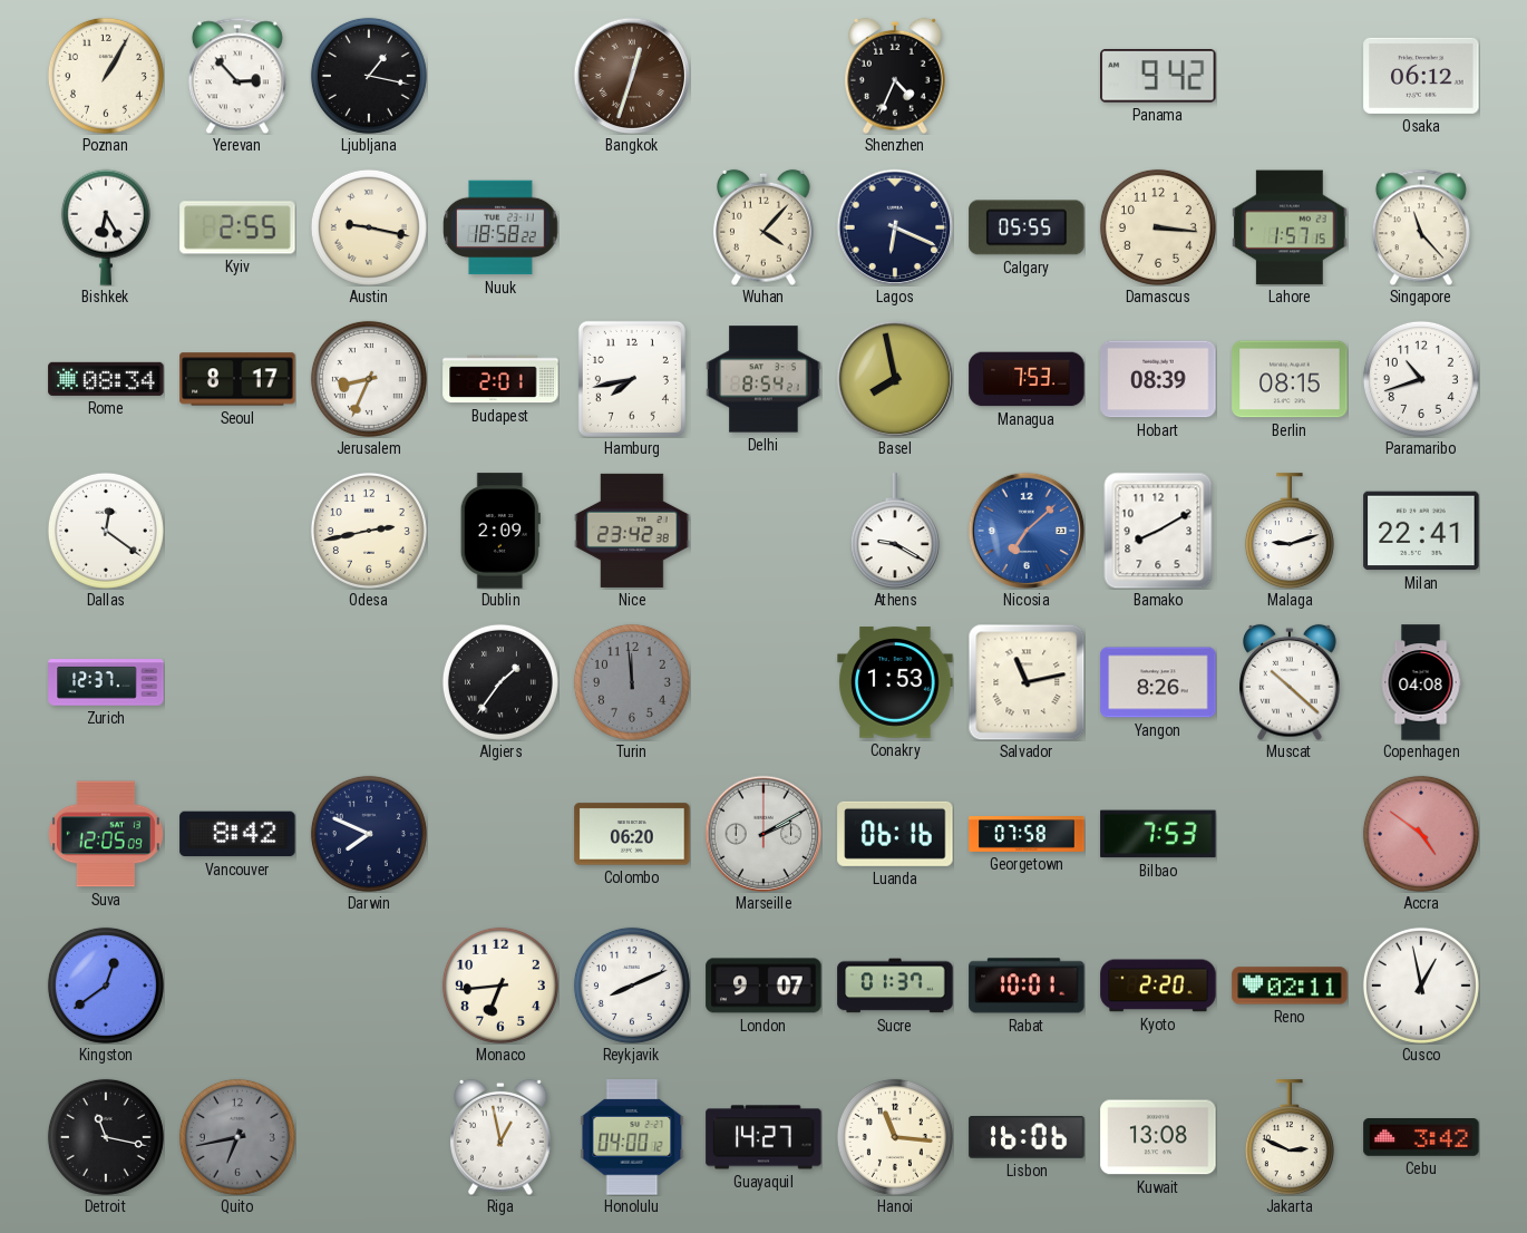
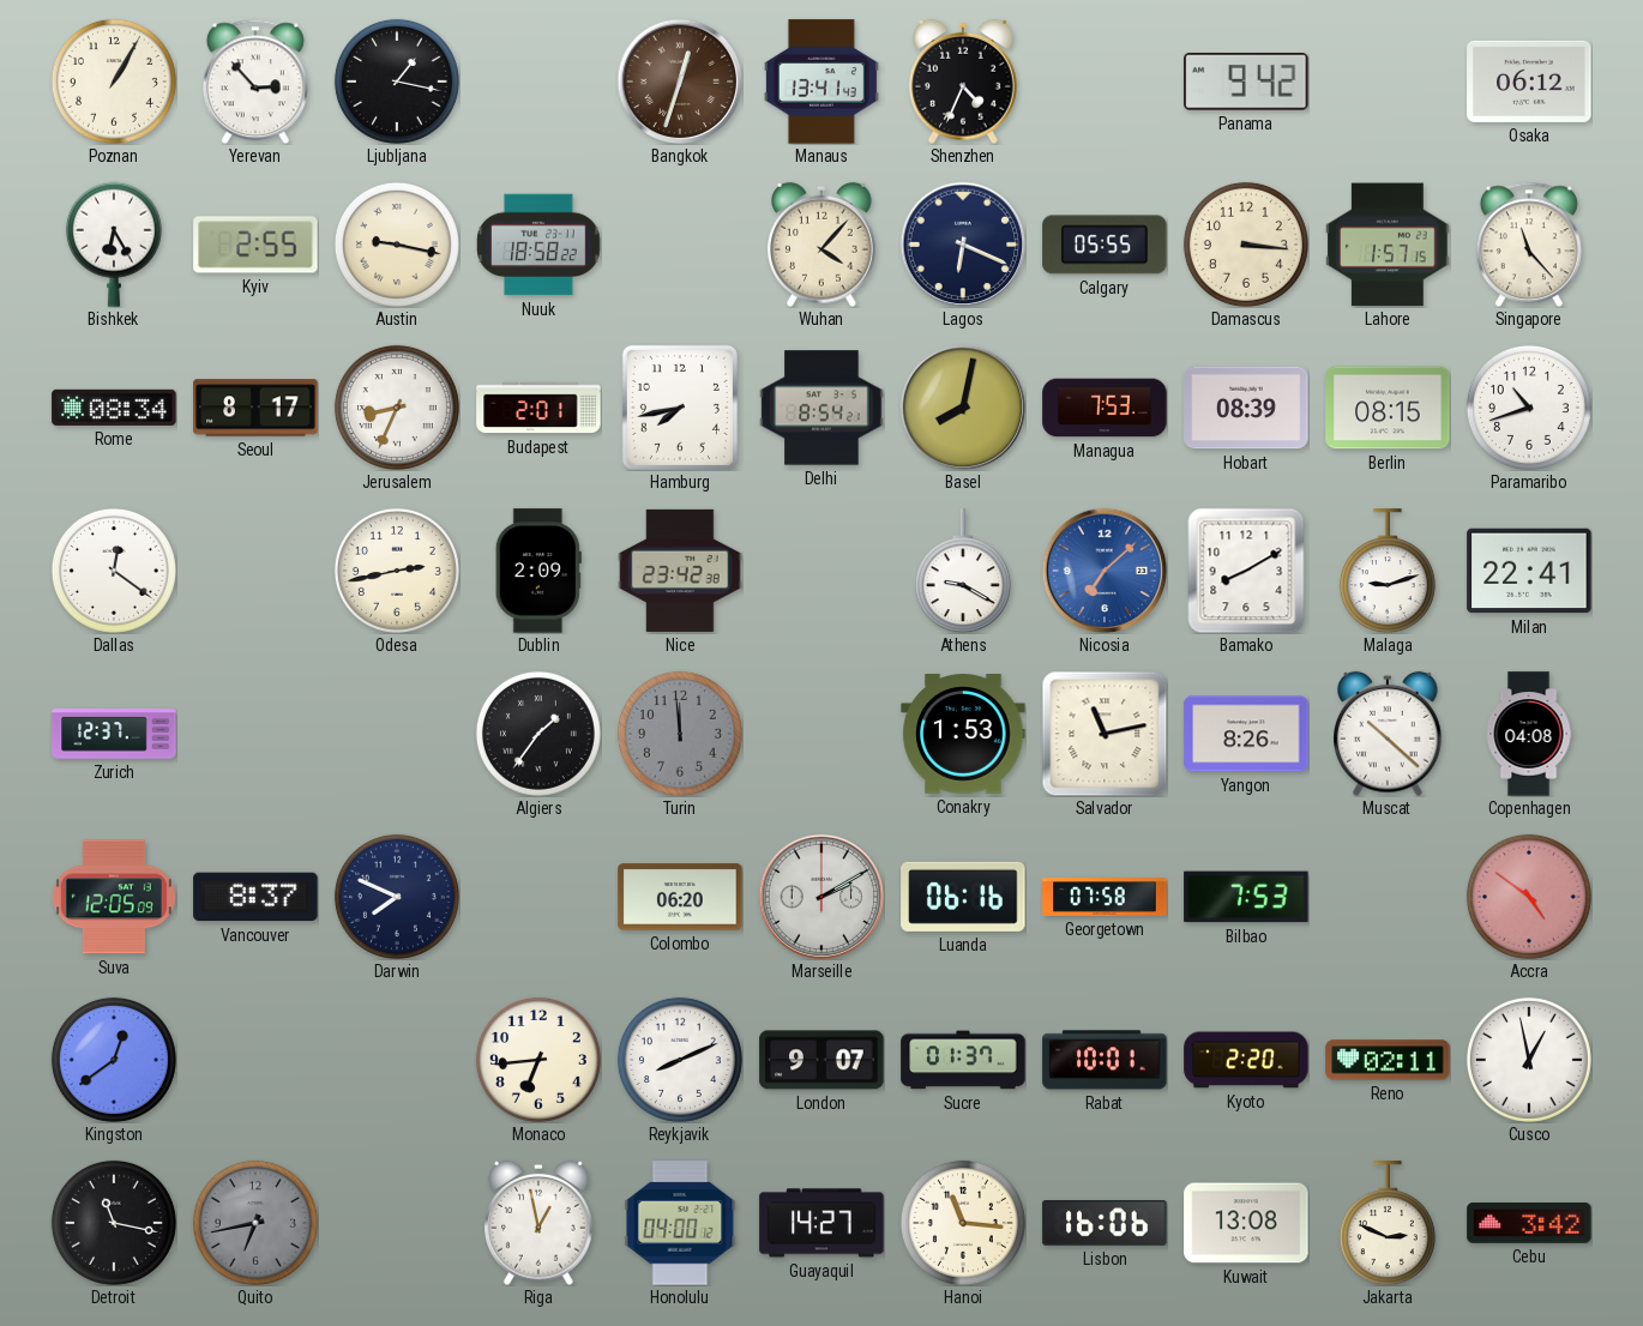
Manaus: none -> 13:41 (822, 82)
Basel: 7:58 -> 8:02 (963, 408)
Vancouver: 8:42 -> 8:37 (255, 897)
